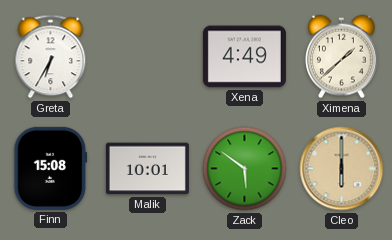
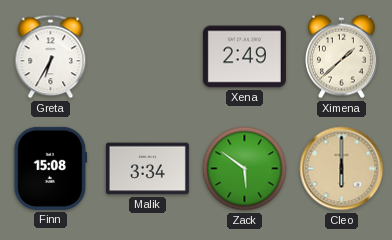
Xena: 4:49 -> 2:49 (244, 57)
Malik: 10:01 -> 3:34 (147, 169)
